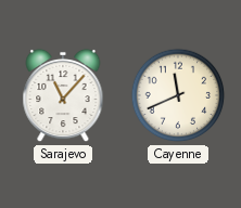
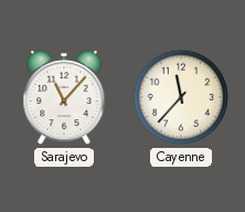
Cayenne: 11:41 -> 11:37 (181, 97)
